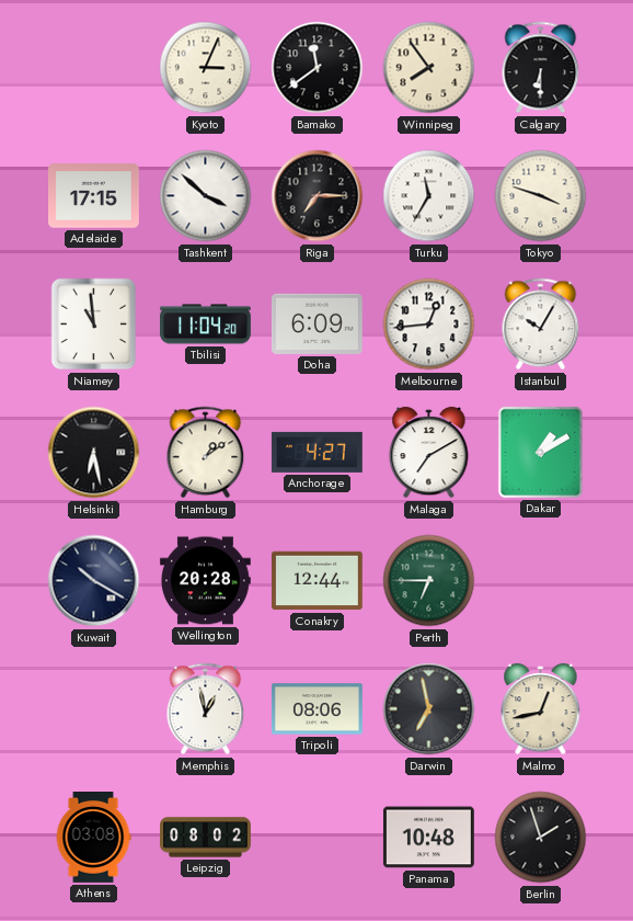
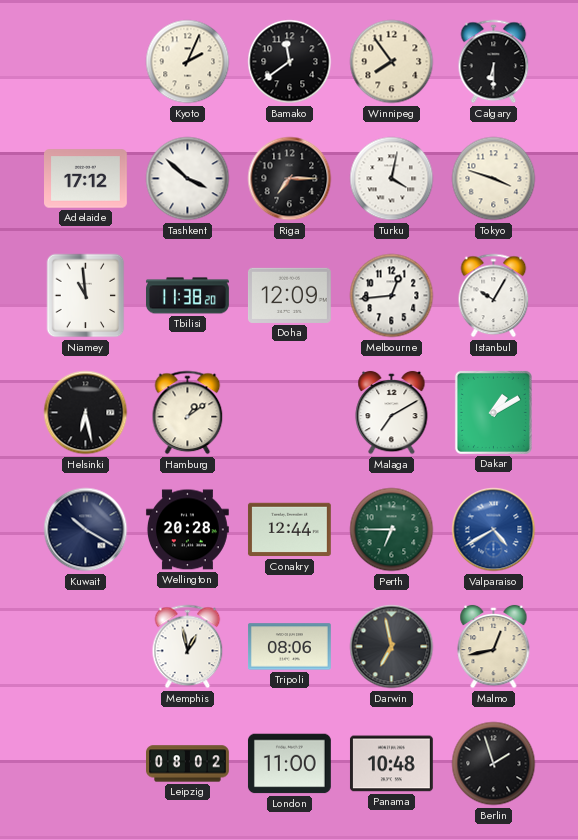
Kyoto: 3:04 -> 2:04 (188, 62)
Adelaide: 17:15 -> 17:12 (86, 179)
Turku: 11:35 -> 4:02 (392, 179)
Tbilisi: 11:04 -> 11:38 (188, 296)
Doha: 6:09 -> 12:09 (289, 295)
Anchorage: 4:27 -> none (316, 452)
Valparaiso: none -> 4:40 (494, 530)
Athens: 03:08 -> none (93, 838)
London: none -> 11:00 (289, 764)
